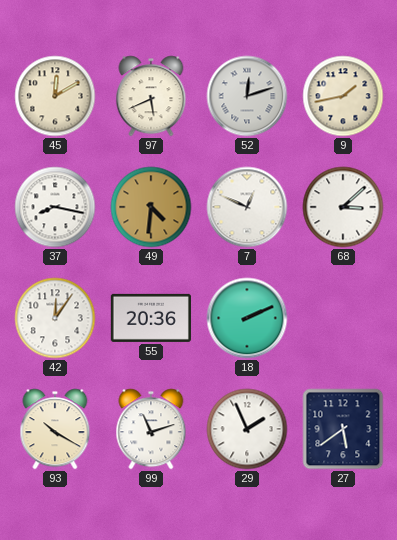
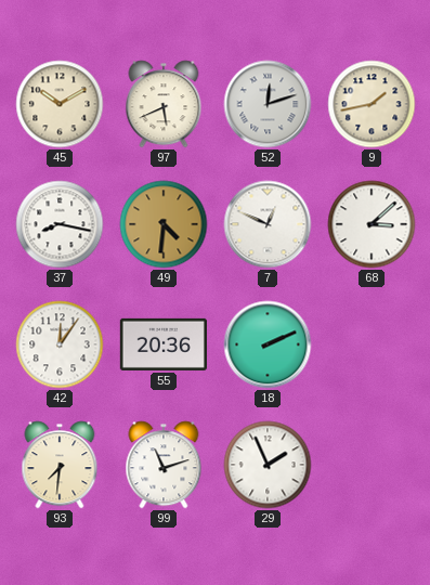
45: 12:10 -> 10:10 (60, 104)
93: 10:20 -> 7:31 (60, 465)
27: 5:39 -> none (343, 429)
